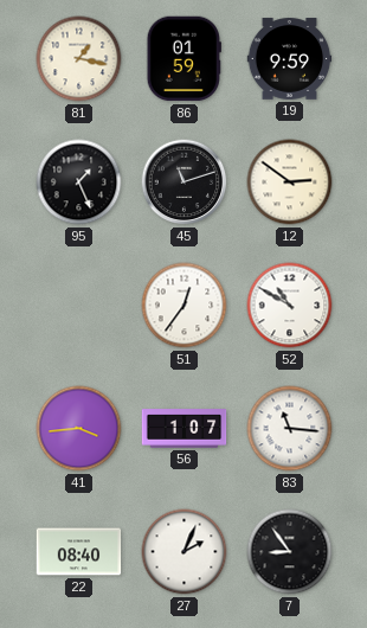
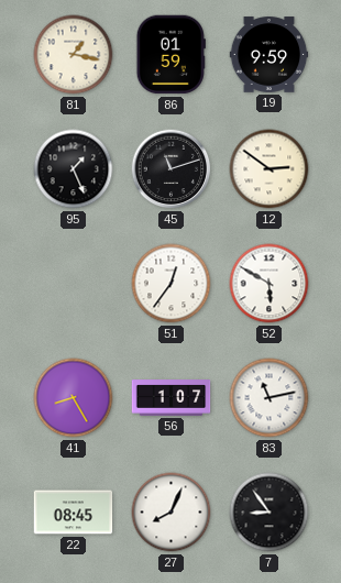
52: 10:50 -> 5:50 (269, 284)
41: 3:44 -> 8:25 (74, 398)
83: 11:16 -> 11:13 (269, 398)
22: 08:40 -> 08:45 (74, 513)
27: 2:04 -> 8:04 (172, 513)
